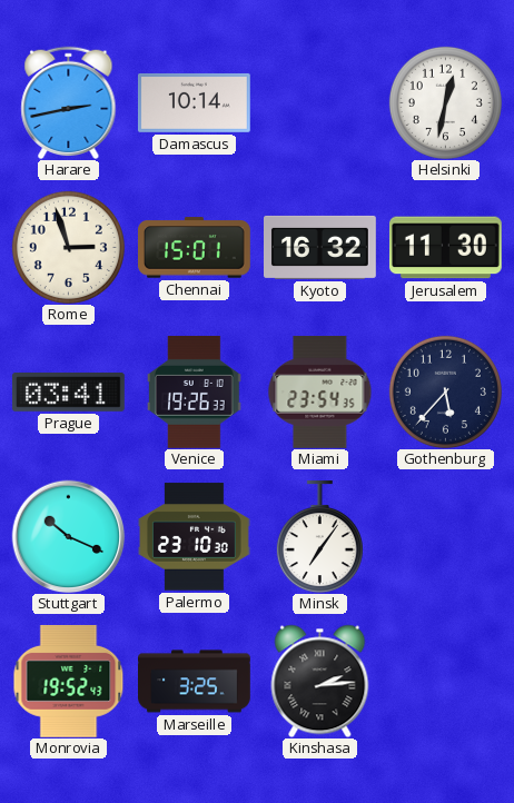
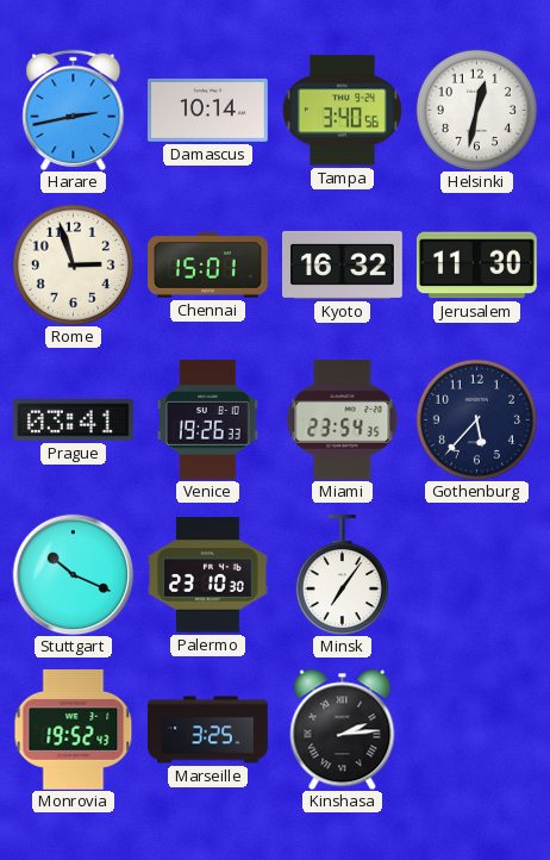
Tampa: none -> 3:40 (342, 111)
